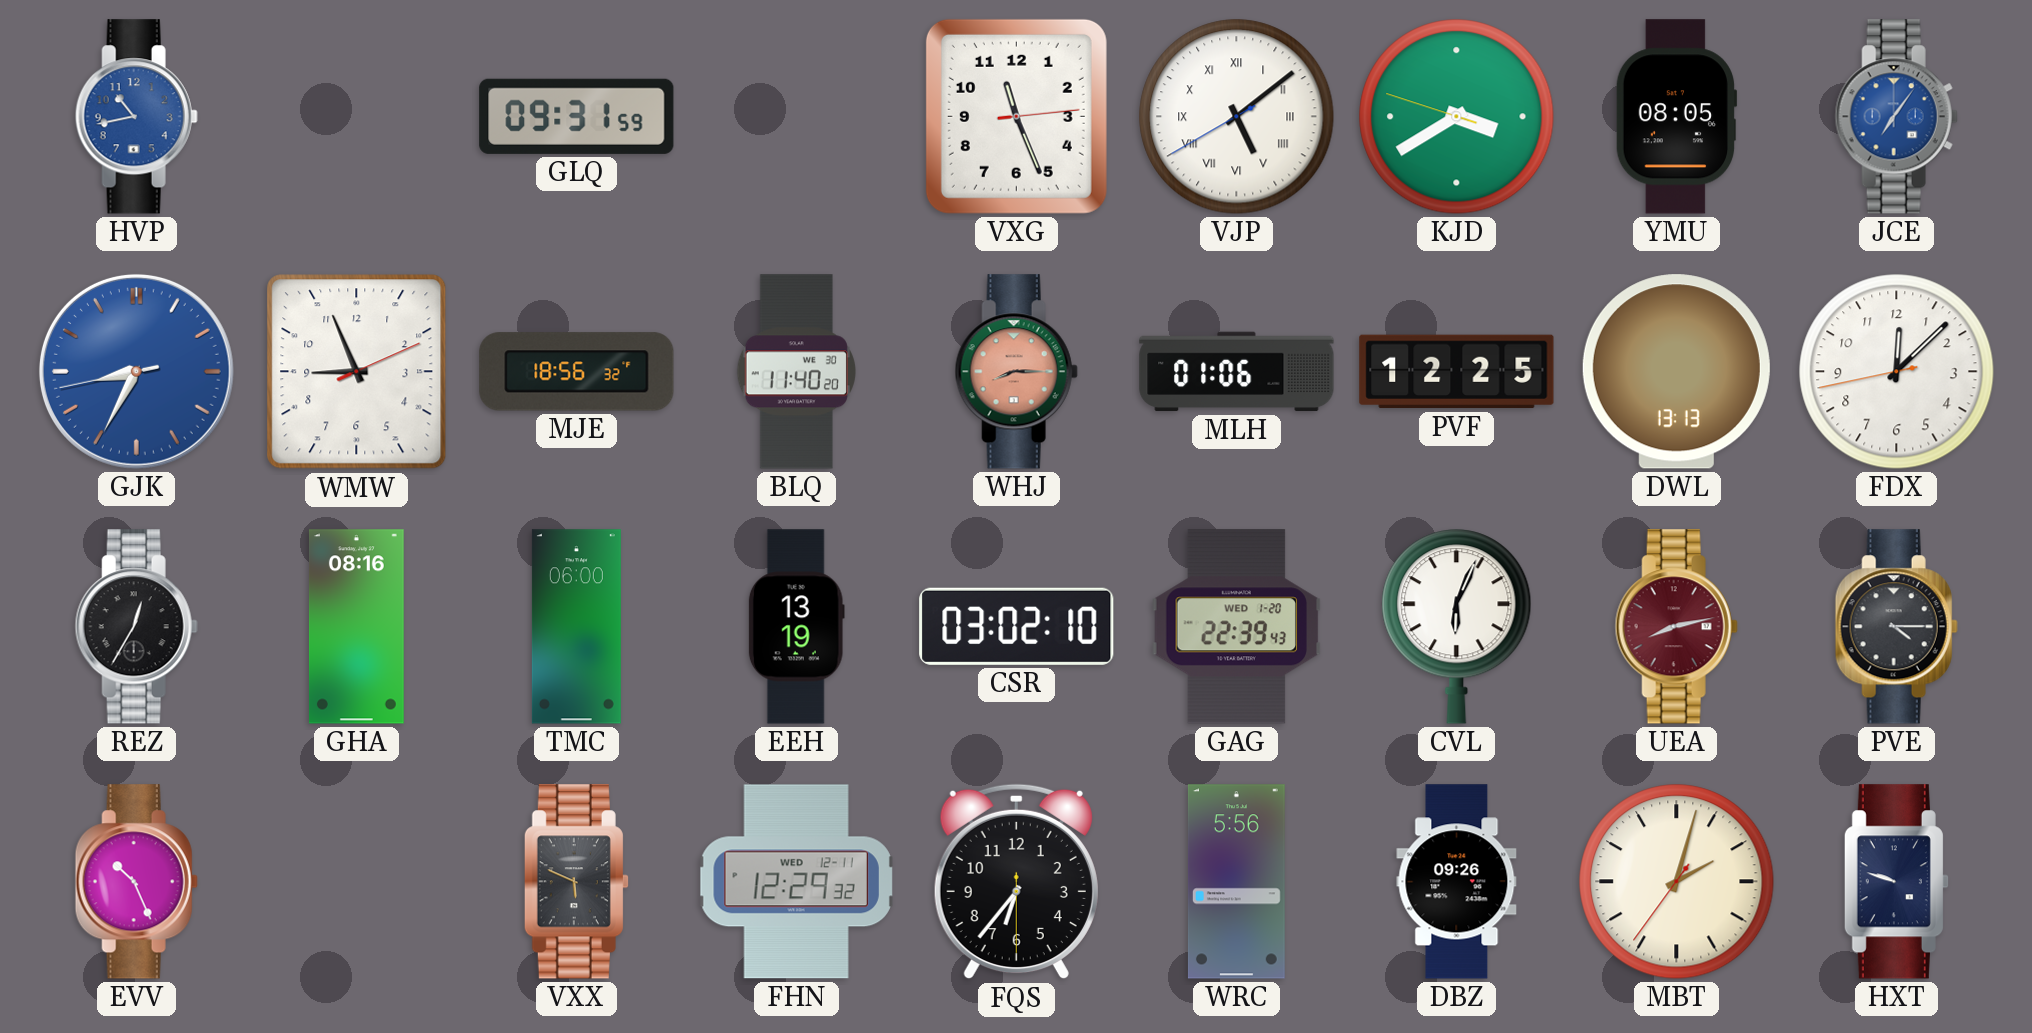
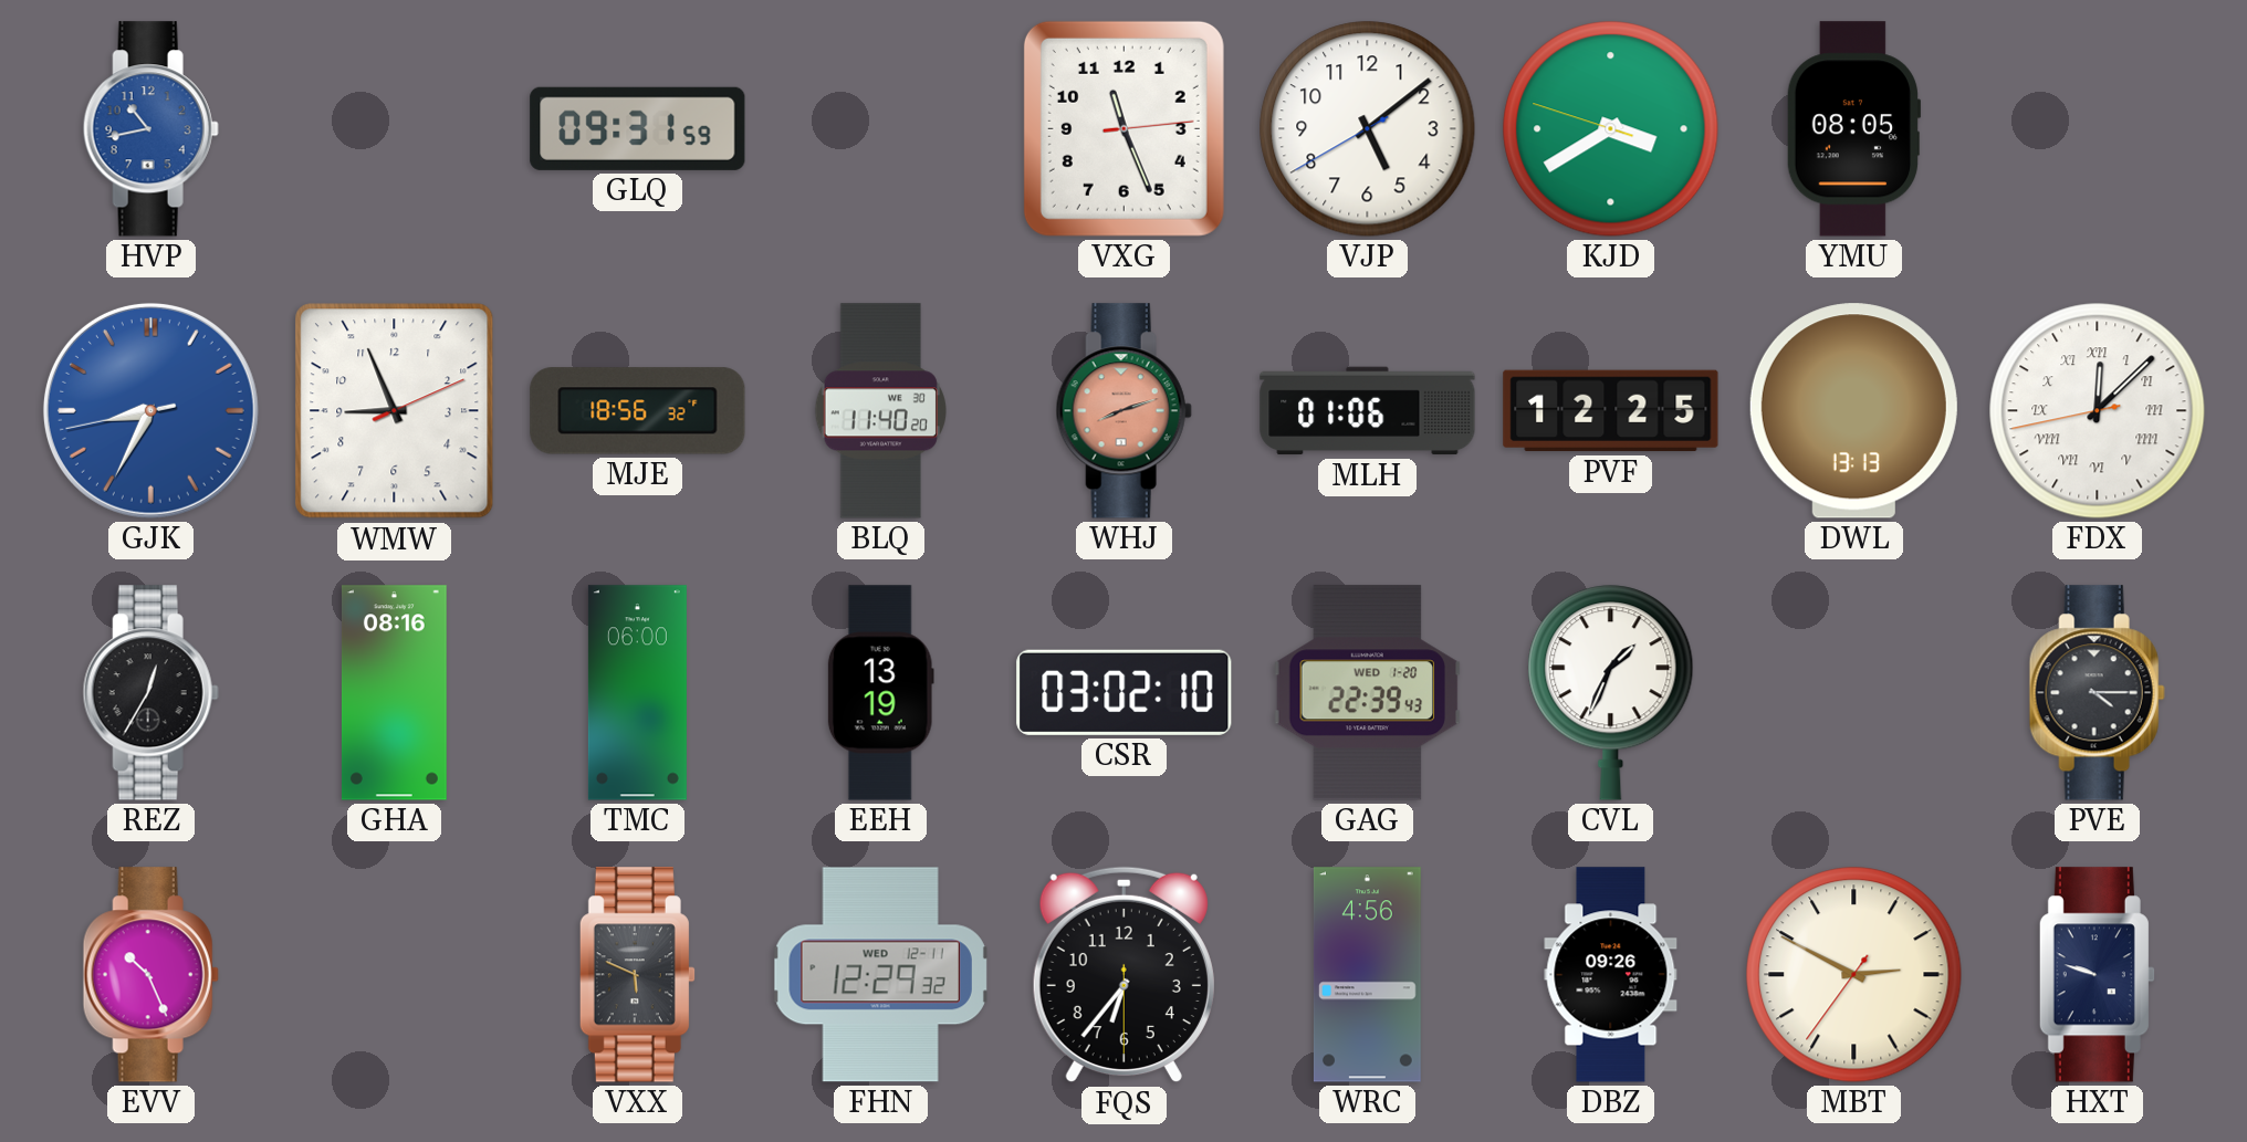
VJP numerals: Roman -> Arabic (1368, 129)
JCE: 7:06 -> none (1896, 117)
WHJ: 8:15 -> 8:12 (1123, 411)
FDX numerals: Arabic -> Roman (2098, 411)
CVL: 6:04 -> 1:34 (1611, 693)
UEA: 8:13 -> none (1676, 627)
WRC: 5:56 -> 4:56 (1367, 975)
MBT: 2:02 -> 2:49 (1854, 975)
